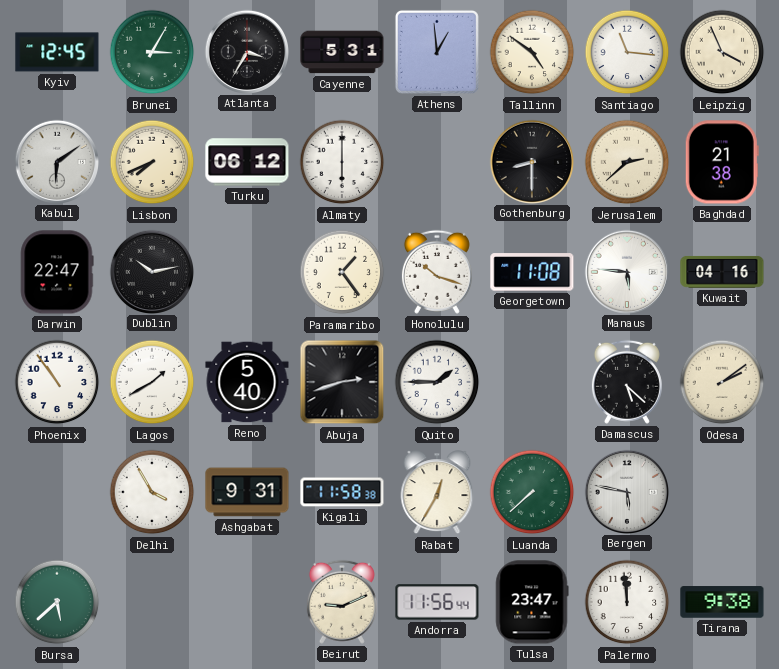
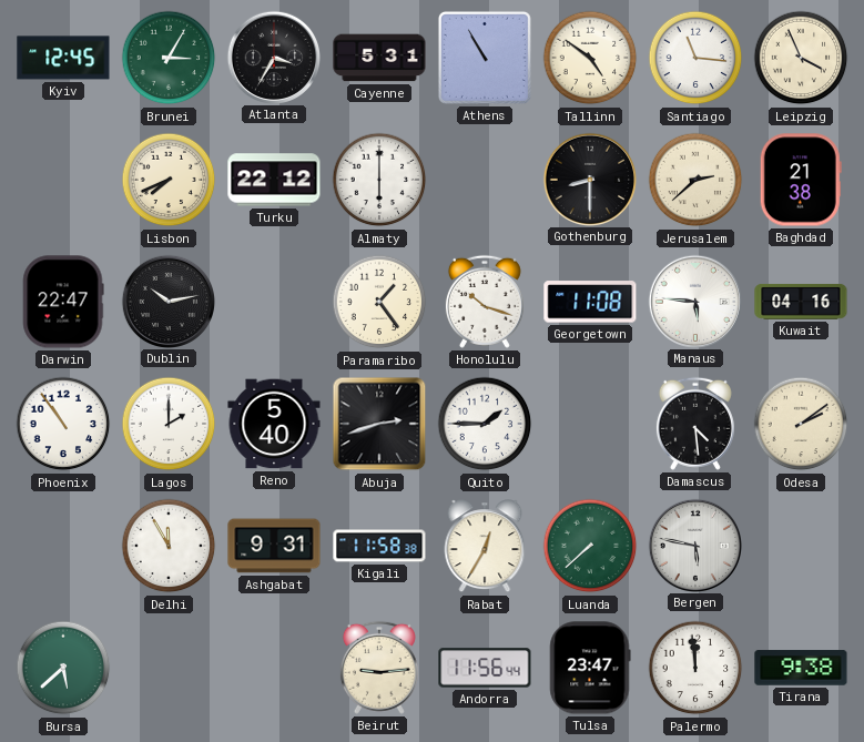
Athens: 12:59 -> 10:55 (485, 58)
Kabul: 6:09 -> none (56, 161)
Turku: 06:12 -> 22:12 (274, 180)
Lagos: 1:40 -> 2:00 (169, 424)
Damascus: 5:22 -> 4:29 (695, 424)
Delhi: 3:55 -> 11:55 (169, 546)
Beirut: 9:11 -> 9:14 (379, 668)
